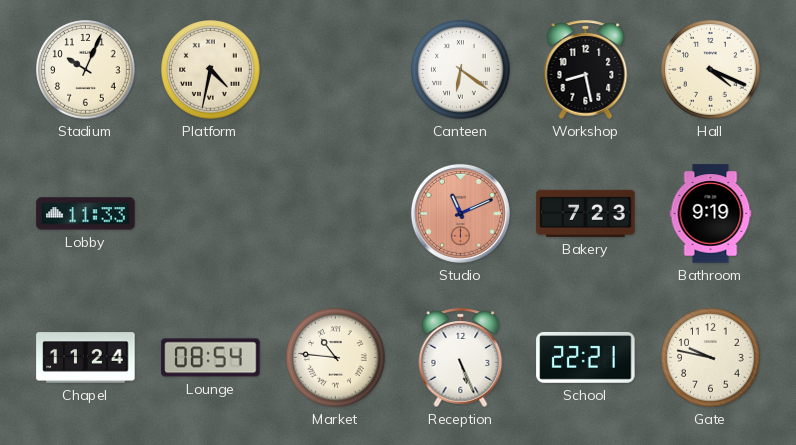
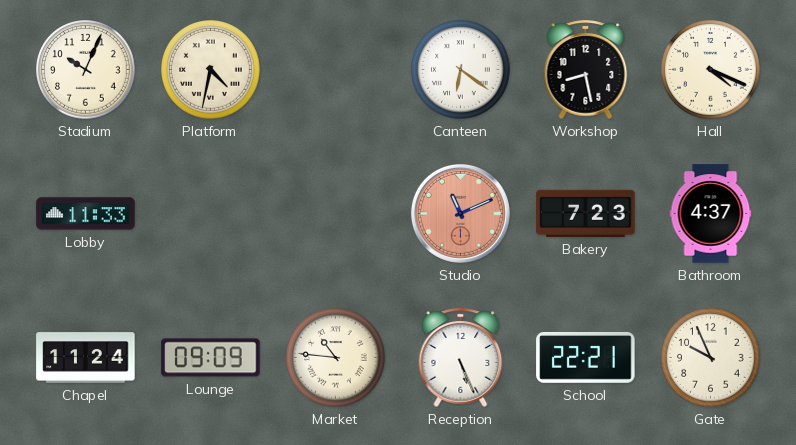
Bathroom: 9:19 -> 4:37 (711, 214)
Lounge: 08:54 -> 09:09 (211, 358)
Gate: 9:47 -> 9:56 (711, 358)
